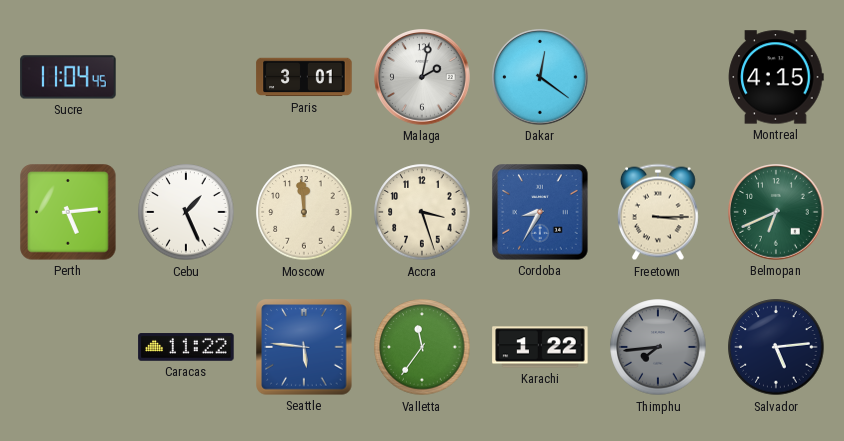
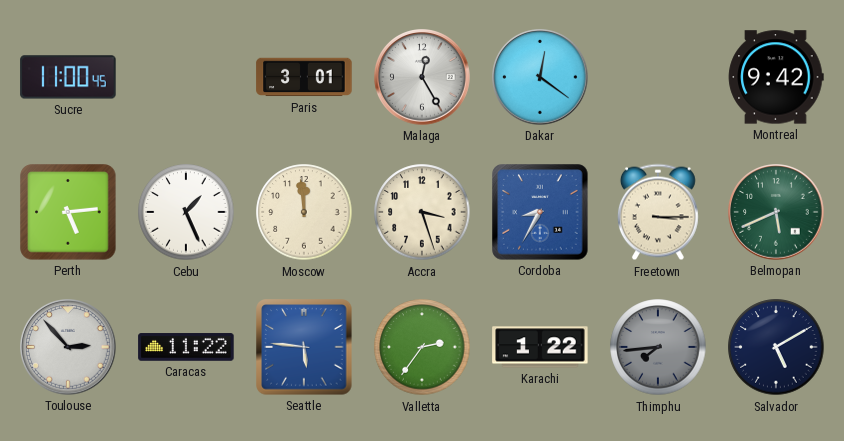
Sucre: 11:04 -> 11:00 (68, 77)
Malaga: 2:02 -> 12:25 (422, 77)
Montreal: 4:15 -> 9:42 (776, 77)
Belmopan: 6:41 -> 5:41 (776, 212)
Toulouse: none -> 2:53 (68, 347)
Valletta: 11:36 -> 2:36 (422, 347)
Salvador: 5:14 -> 5:10 (776, 347)
